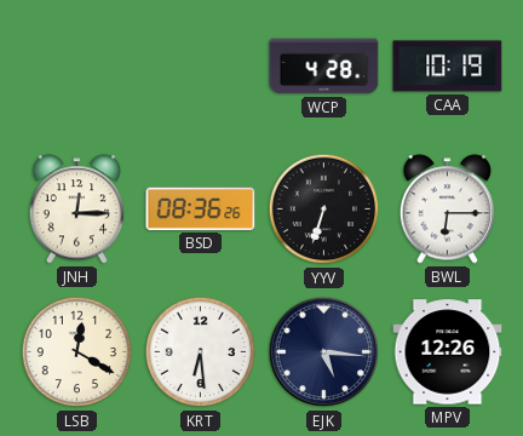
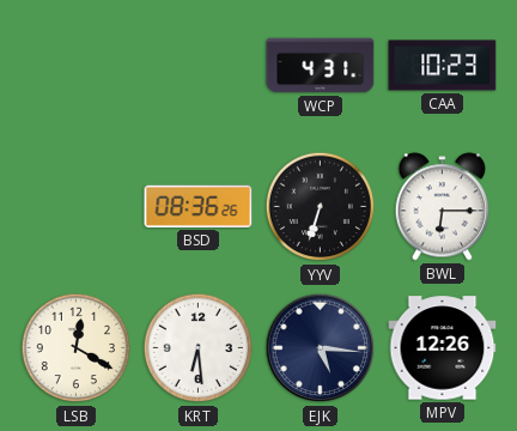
WCP: 4:28 -> 4:31 (321, 66)
CAA: 10:19 -> 10:23 (443, 66)
JNH: 12:15 -> none (77, 210)
